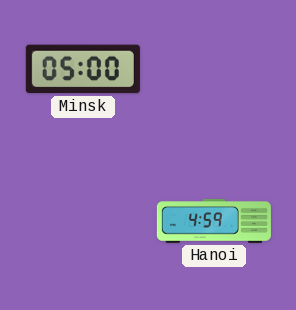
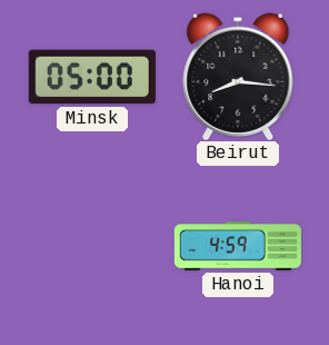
Beirut: none -> 8:16 (238, 76)
